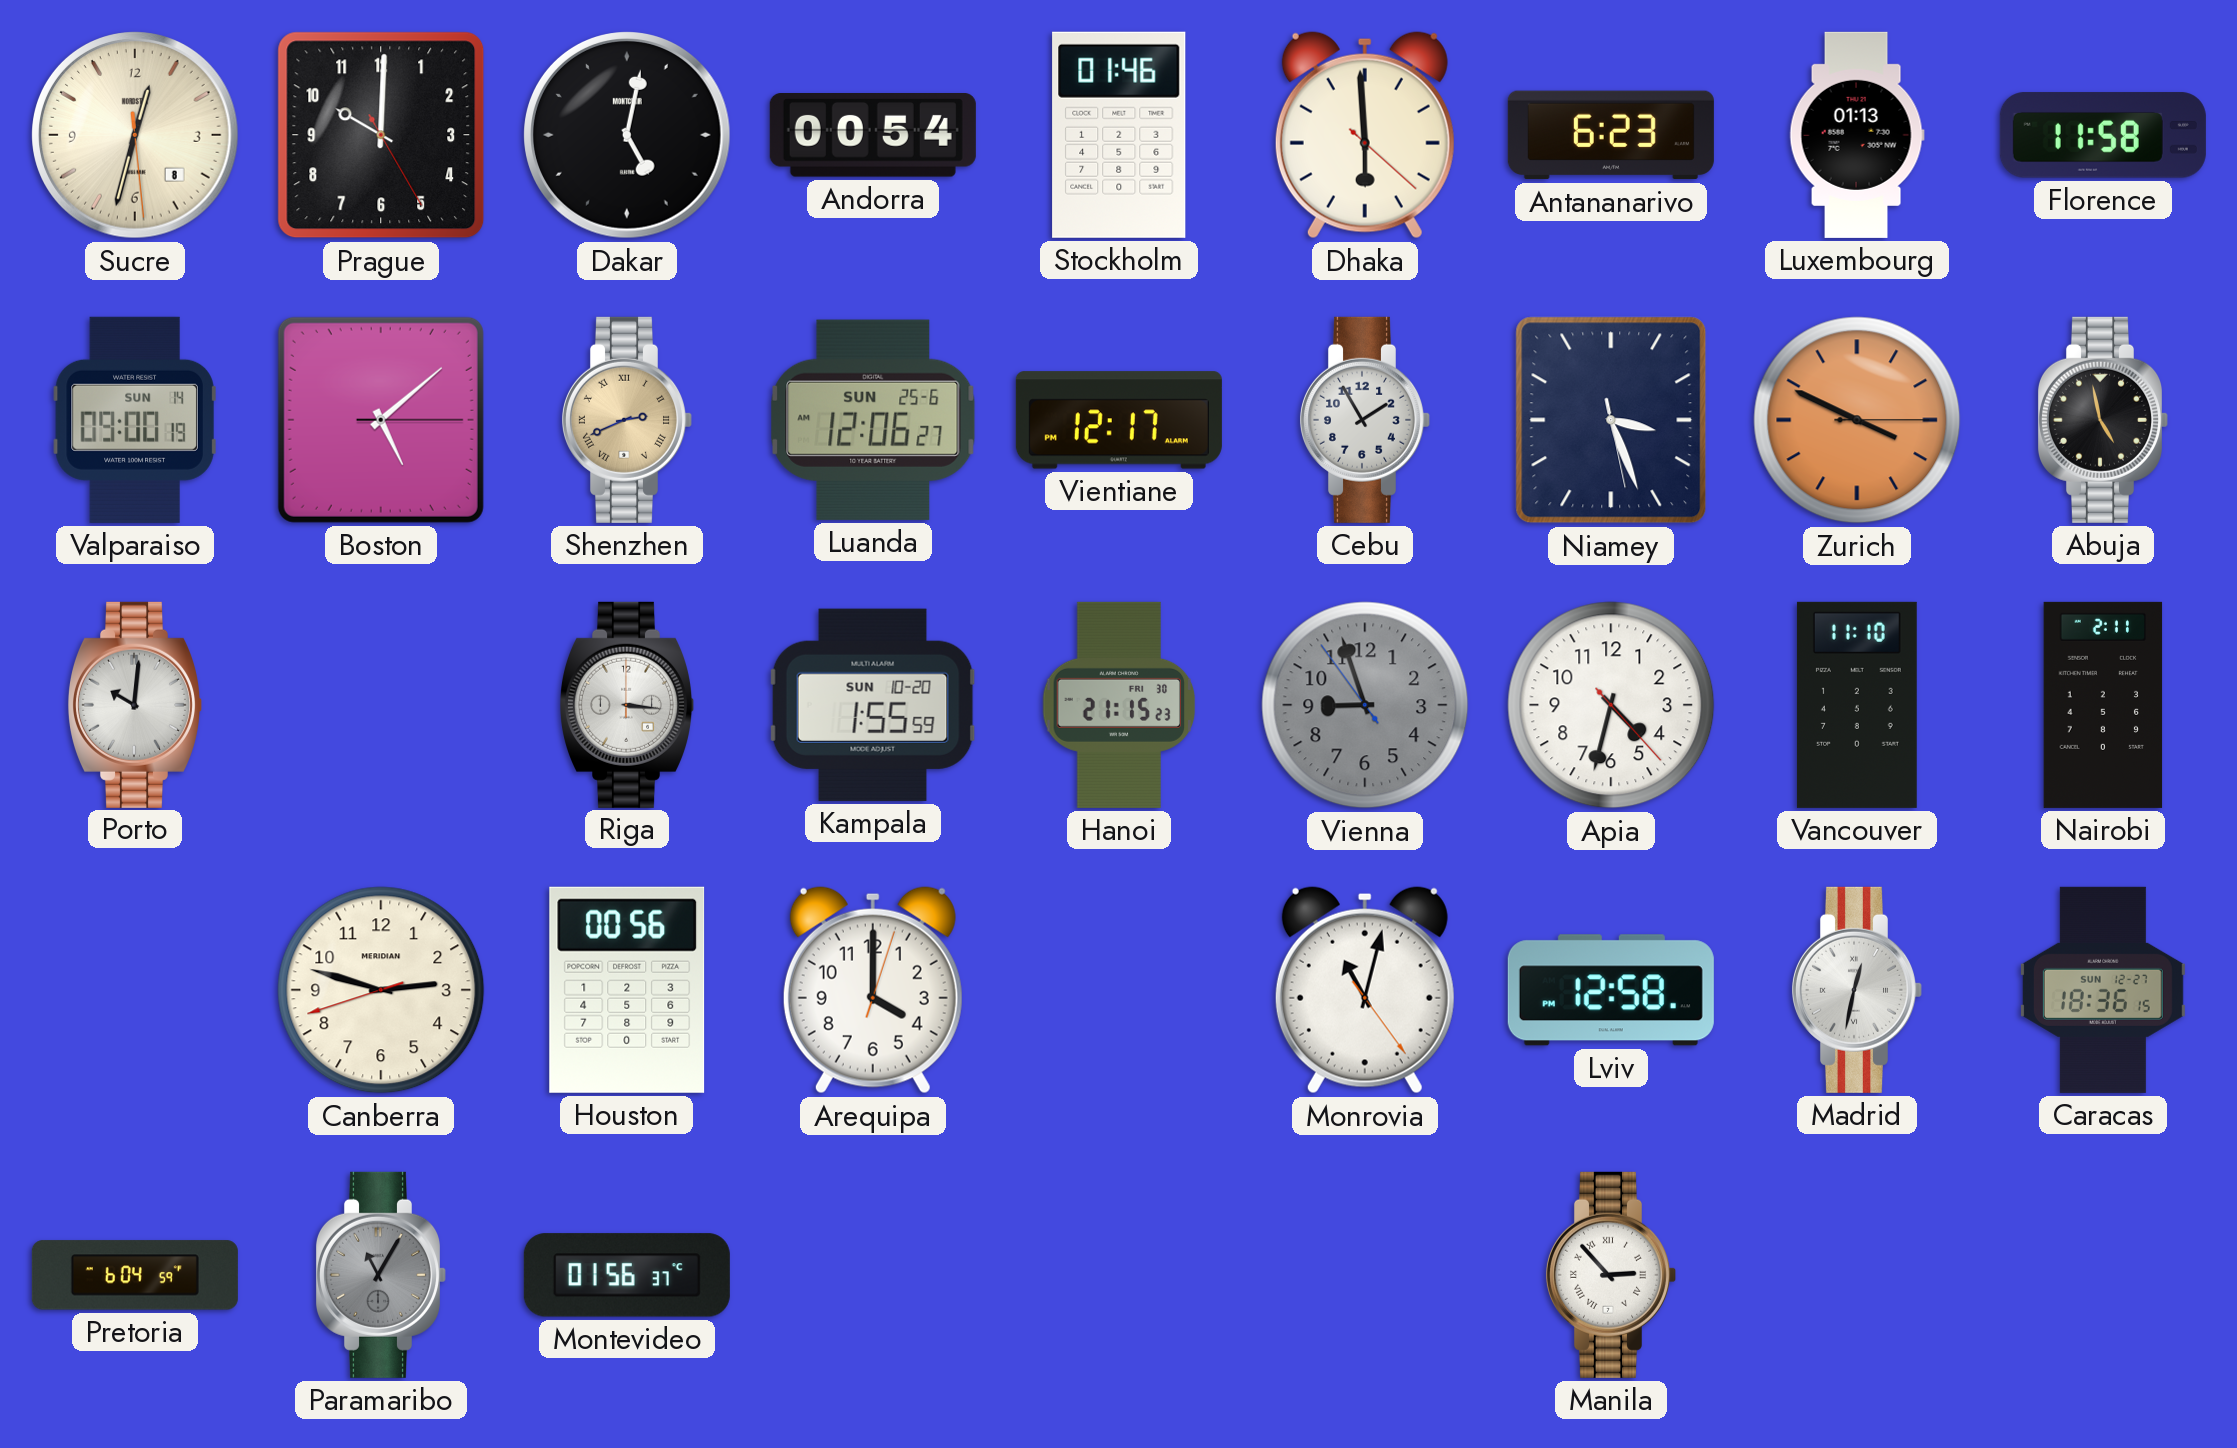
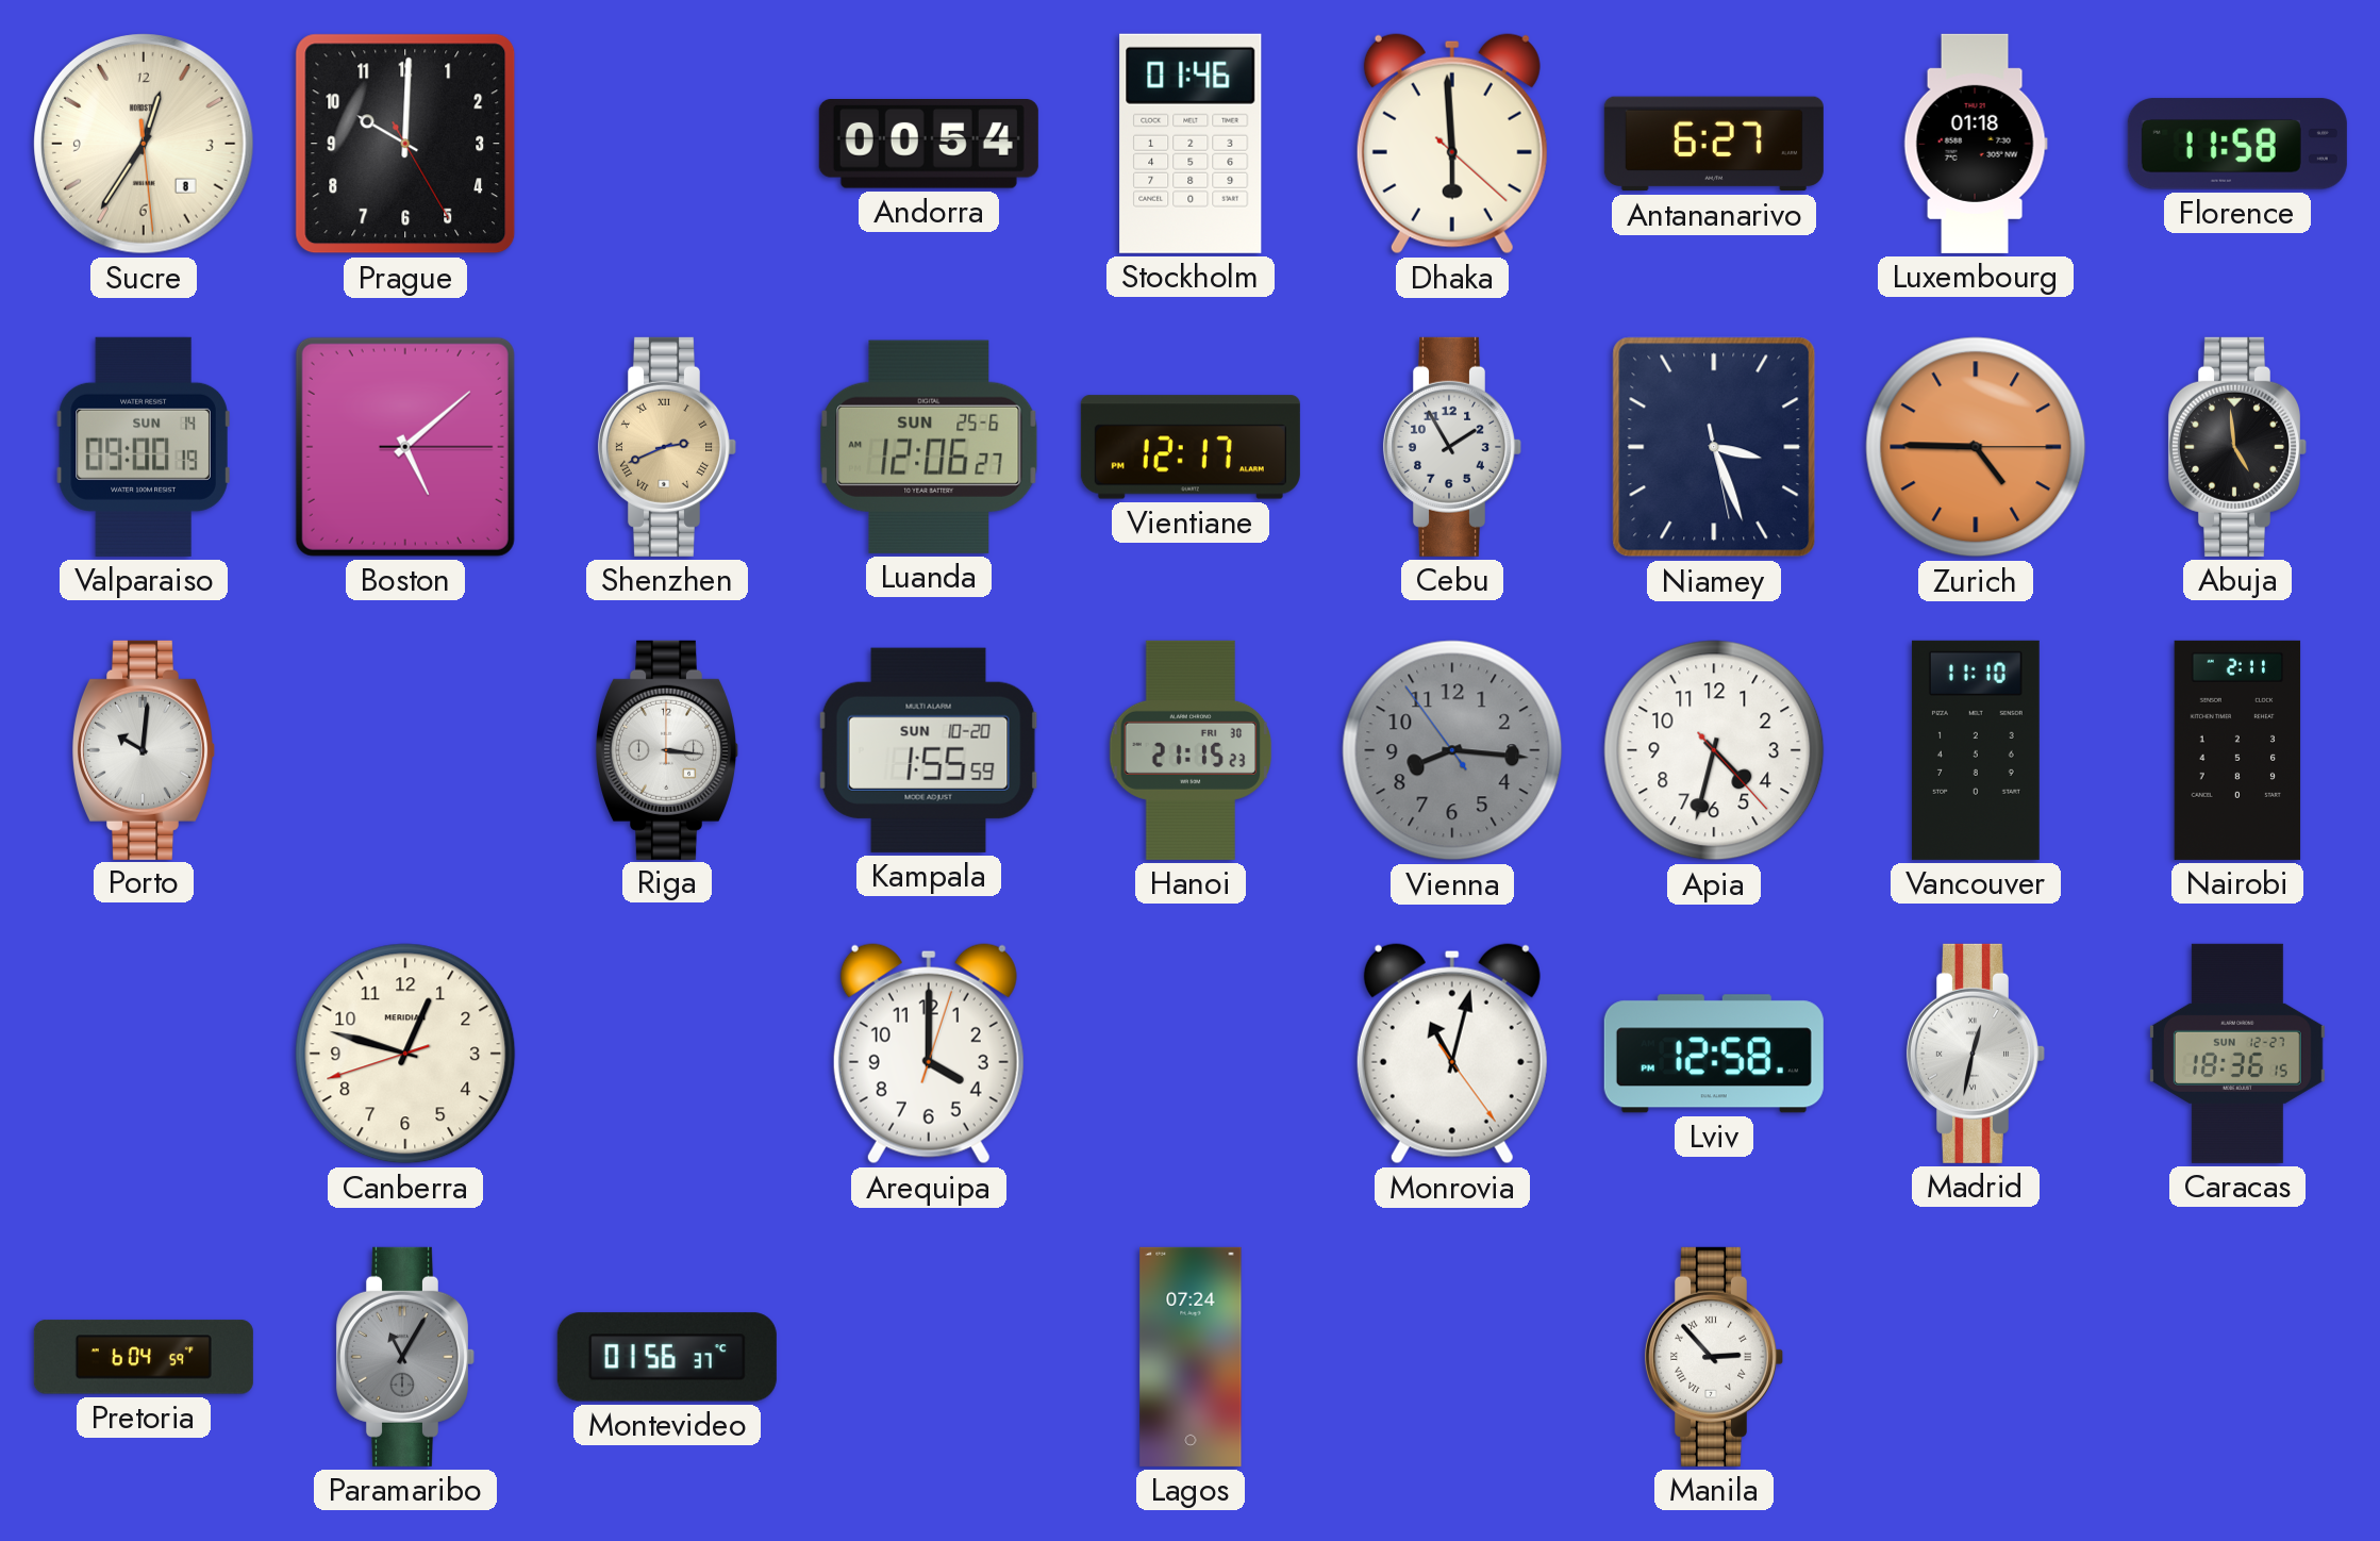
Sucre: 12:32 -> 12:35 (145, 145)
Dakar: 5:02 -> none (628, 136)
Antananarivo: 6:23 -> 6:27 (1714, 144)
Luxembourg: 01:13 -> 01:18 (1976, 144)
Zurich: 3:49 -> 4:45 (1976, 447)
Abuja: 4:58 -> 4:59 (2236, 447)
Vienna: 8:56 -> 8:15 (1452, 750)
Canberra: 2:47 -> 12:47 (405, 1054)
Houston: 00:56 -> none (627, 990)
Lagos: none -> 07:24 (1191, 1357)
